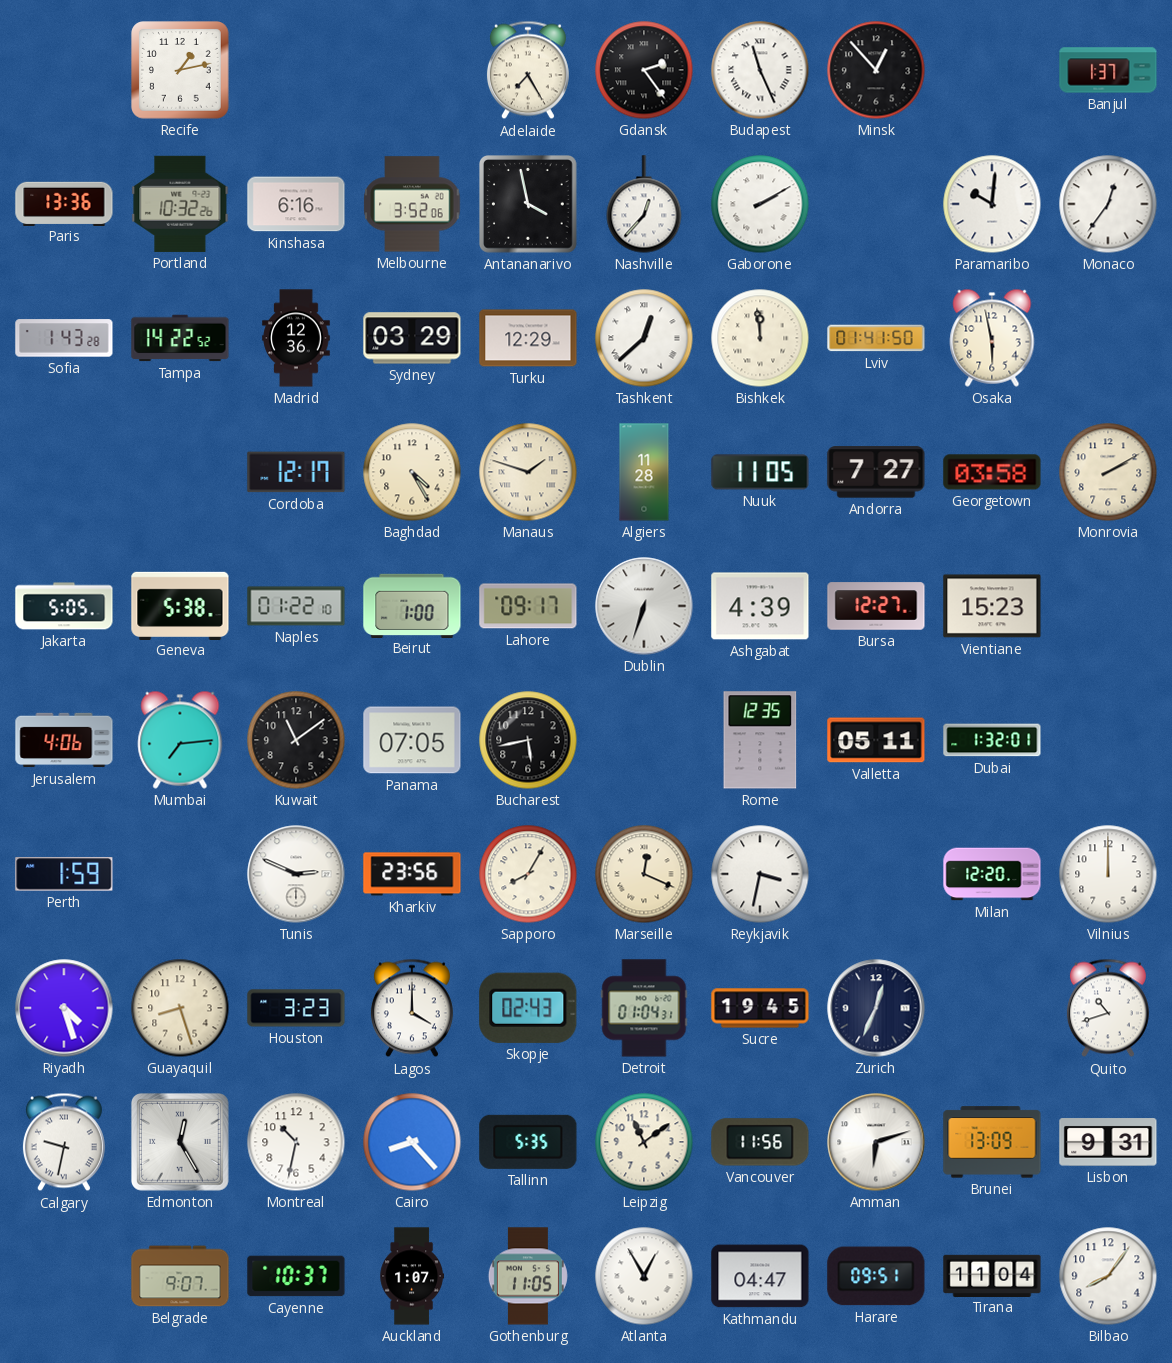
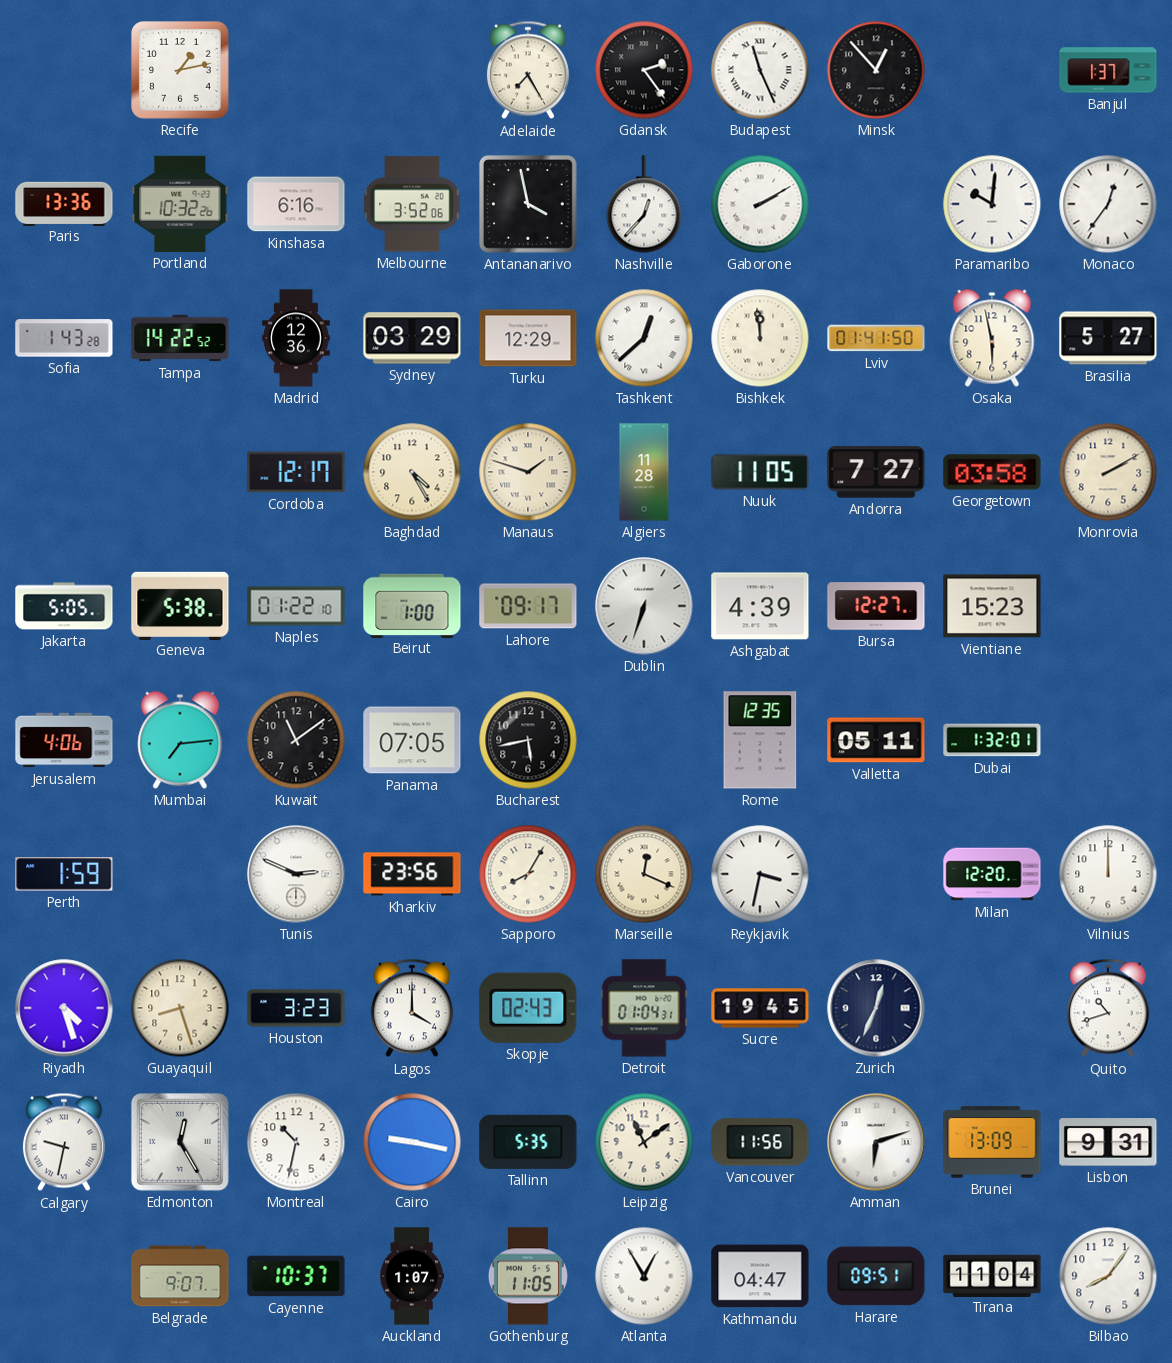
Brasilia: none -> 5:27 (1108, 338)
Cairo: 8:23 -> 9:17 (412, 1142)
